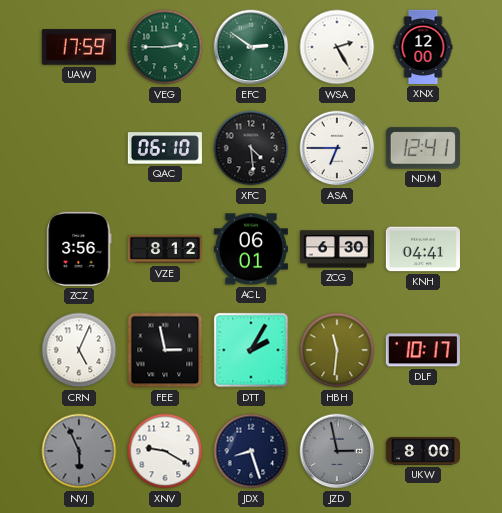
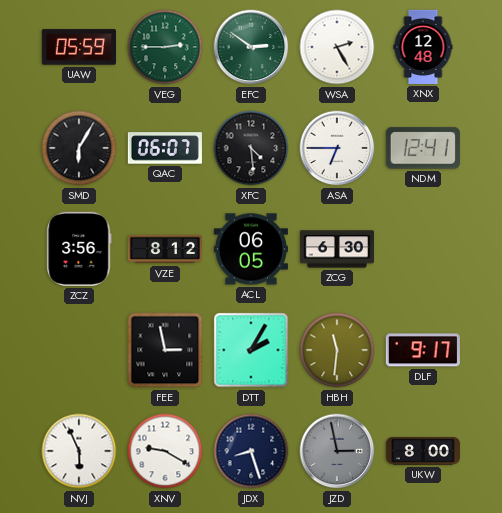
UAW: 17:59 -> 05:59 (79, 47)
XNX: 12:00 -> 12:48 (423, 47)
SMD: none -> 6:05 (79, 148)
QAC: 06:10 -> 06:07 (165, 148)
ACL: 06:01 -> 06:05 (251, 249)
KNH: 04:41 -> none (423, 249)
CRN: 5:04 -> none (79, 350)
DLF: 10:17 -> 9:17 (423, 350)
NVJ dial: grey -> white (79, 451)
